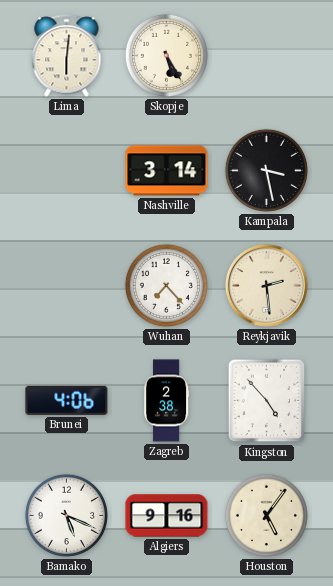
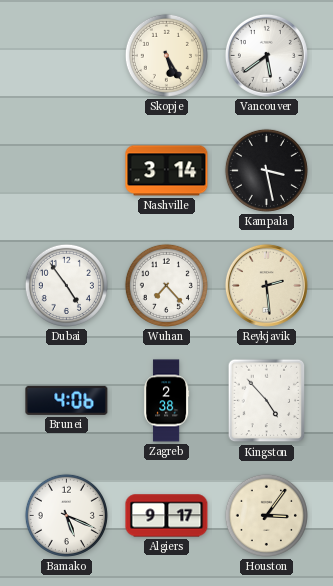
Lima: 6:01 -> none (67, 56)
Vancouver: none -> 5:39 (266, 55)
Dubai: none -> 4:54 (66, 285)
Algiers: 9:16 -> 9:17 (167, 516)
Houston: 5:06 -> 3:06 (266, 515)
